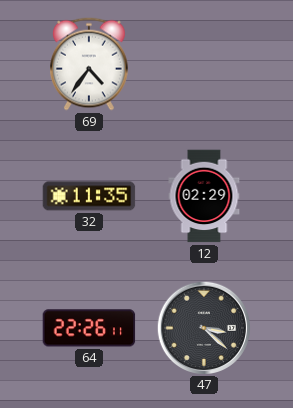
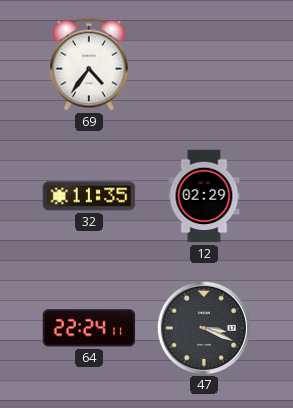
64: 22:26 -> 22:24 (89, 328)
47: 3:22 -> 3:19 (203, 327)
